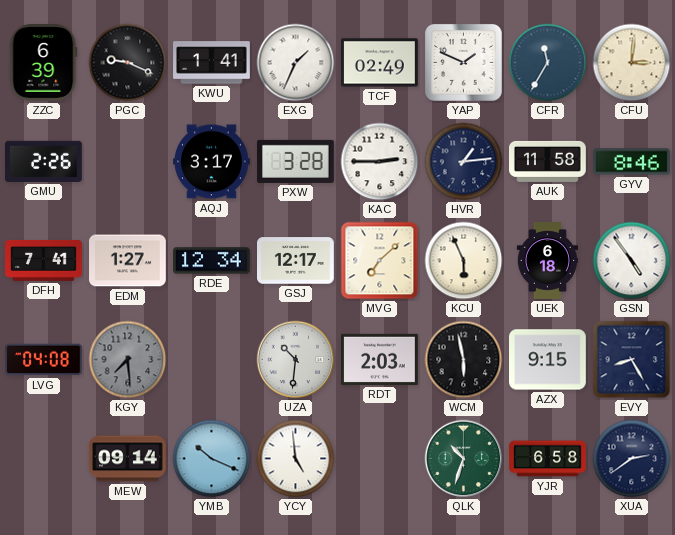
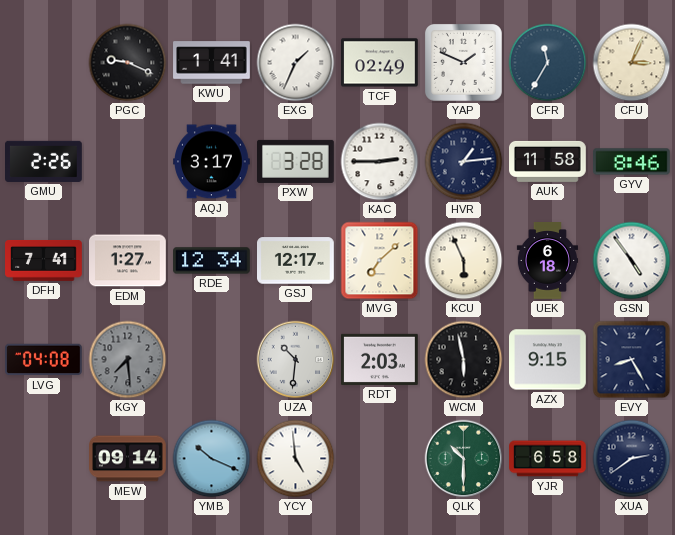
ZZC: 6:39 -> none (43, 63)
CFU: 3:01 -> 3:04 (632, 63)
QLK: 10:33 -> 10:30 (464, 459)
